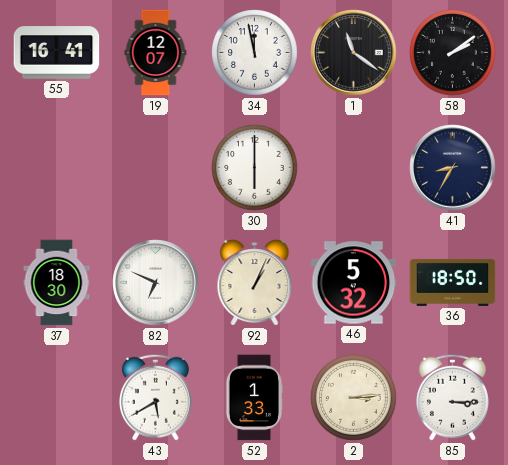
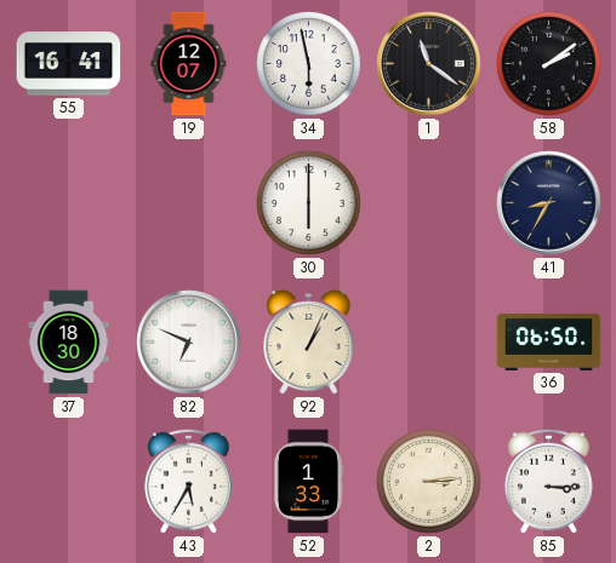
34: 11:58 -> 5:58 (309, 64)
46: 5:32 -> none (354, 283)
36: 18:50 -> 06:50 (549, 341)
43: 5:40 -> 5:35 (188, 481)
